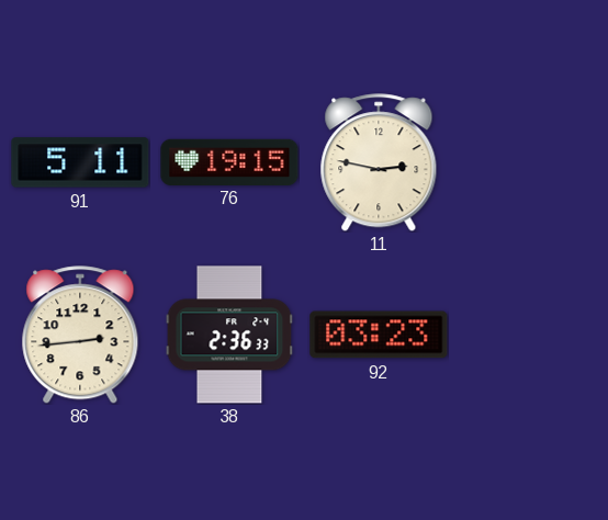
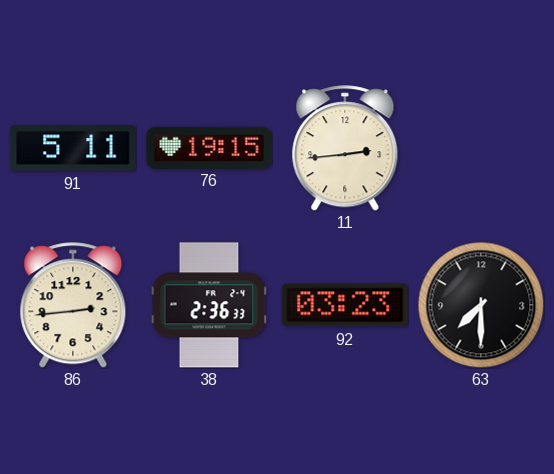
11: 2:47 -> 2:44 (345, 148)
63: none -> 7:30 (481, 305)
